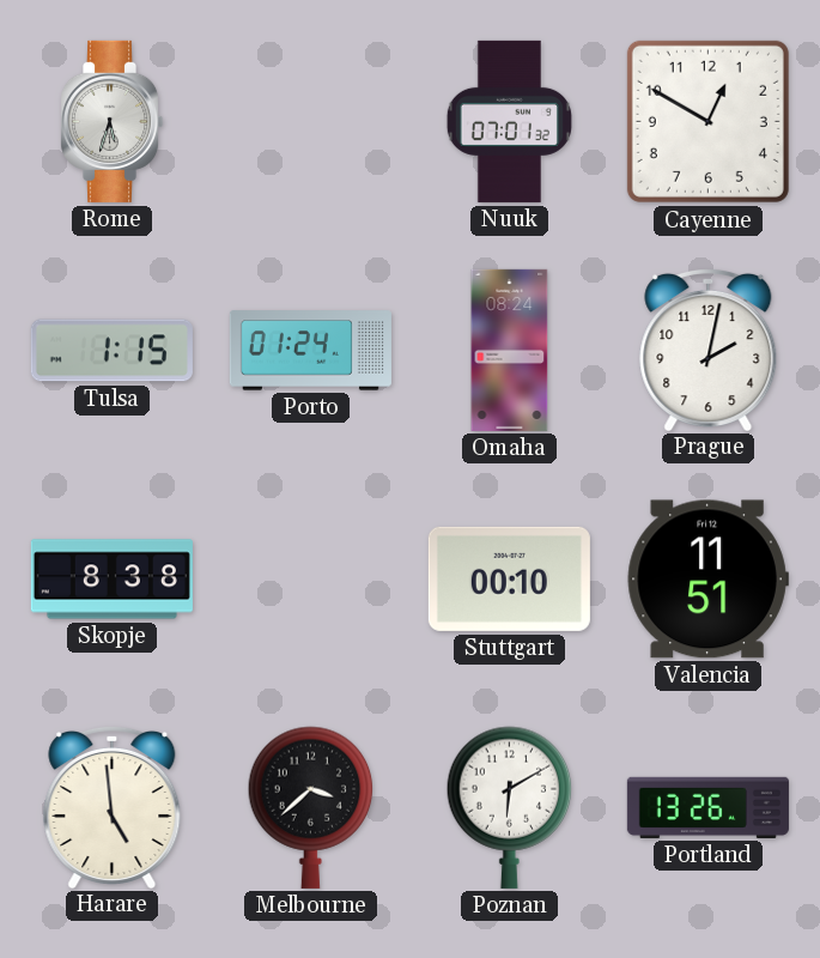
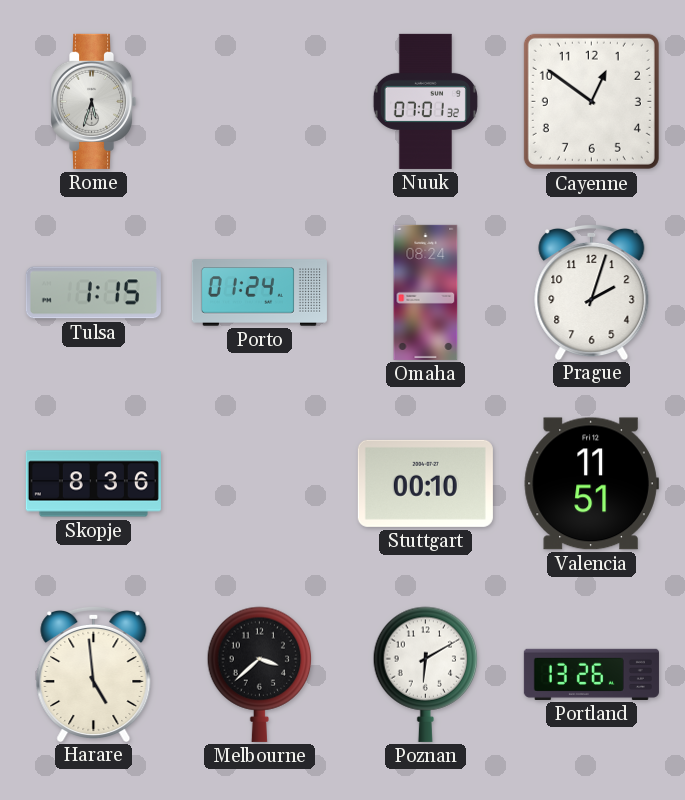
Cayenne: 12:50 -> 12:51 (591, 101)
Prague: 2:02 -> 2:03 (592, 291)
Skopje: 8:38 -> 8:36 (93, 484)
